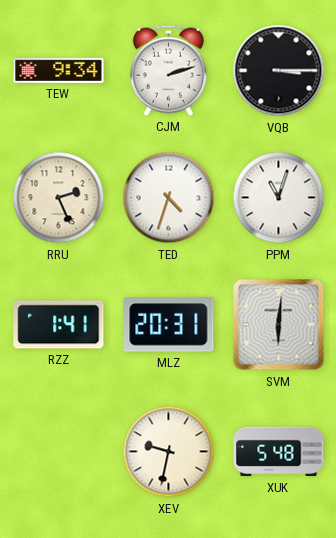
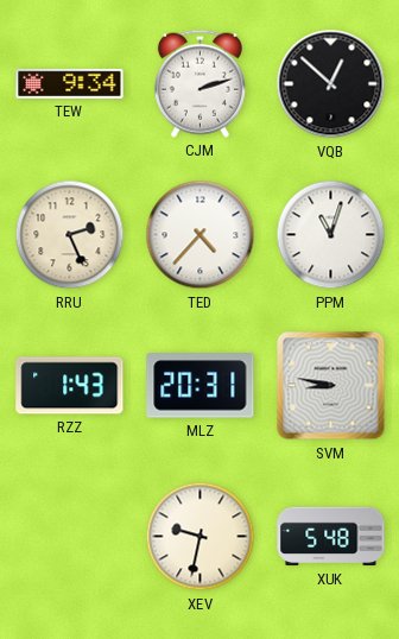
VQB: 3:15 -> 12:52 (331, 84)
TED: 4:33 -> 4:37 (201, 235)
RZZ: 1:41 -> 1:43 (70, 386)
SVM: 6:01 -> 8:47 (331, 386)
